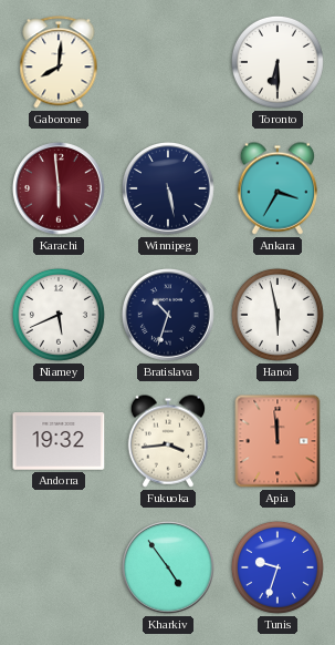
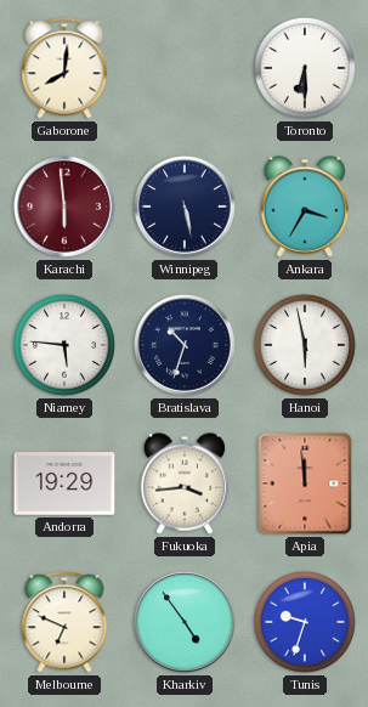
Niamey: 5:41 -> 5:46 (64, 345)
Andorra: 19:32 -> 19:29 (64, 485)
Melbourne: none -> 6:49 (64, 622)
